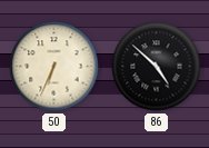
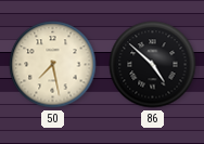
50: 6:34 -> 7:28 (53, 65)
